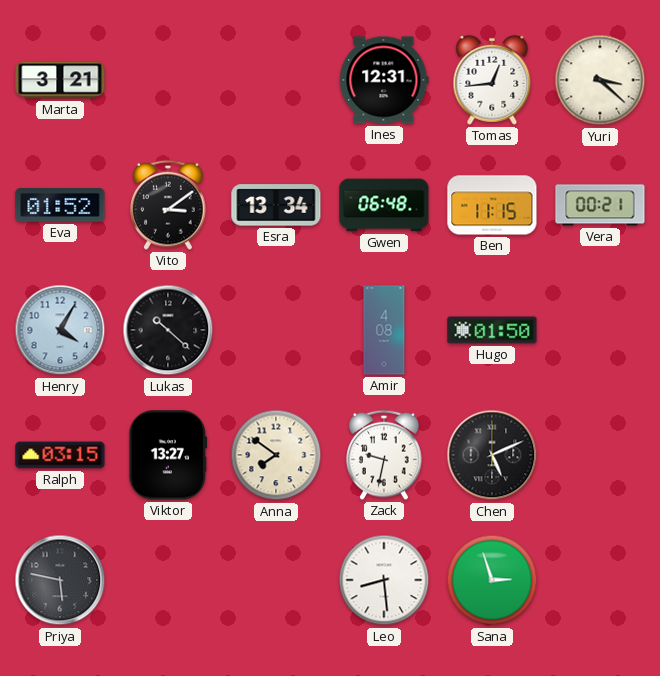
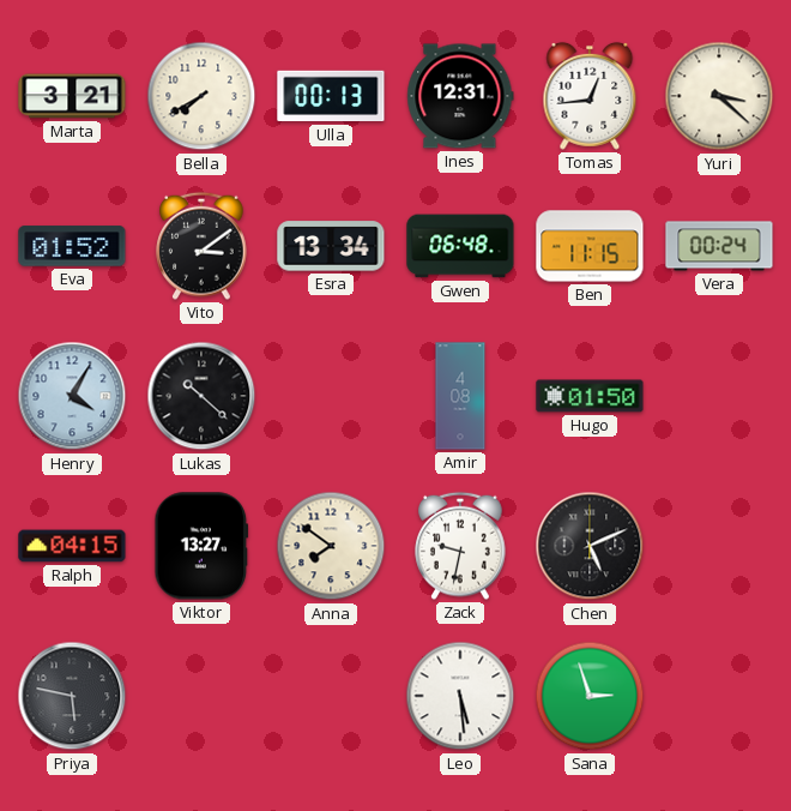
Bella: none -> 7:40 (201, 96)
Ulla: none -> 00:13 (331, 96)
Vera: 00:21 -> 00:24 (719, 246)
Ralph: 03:15 -> 04:15 (72, 546)
Leo: 8:29 -> 5:29 (460, 696)
